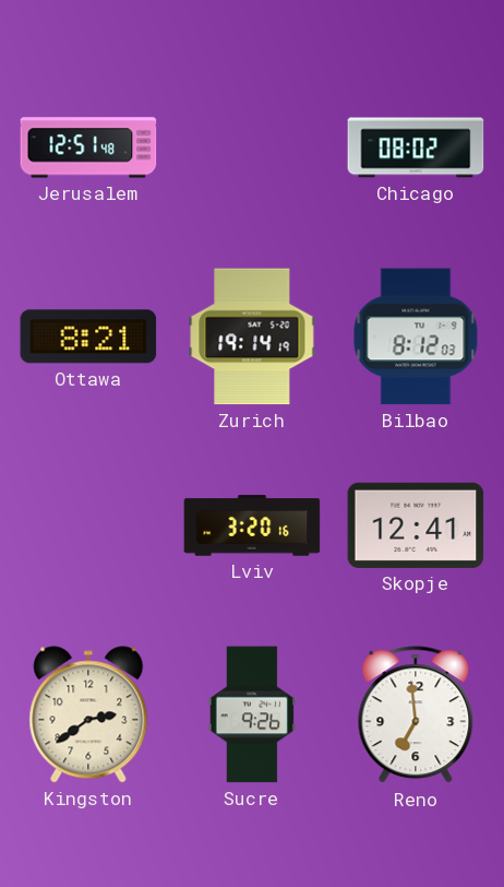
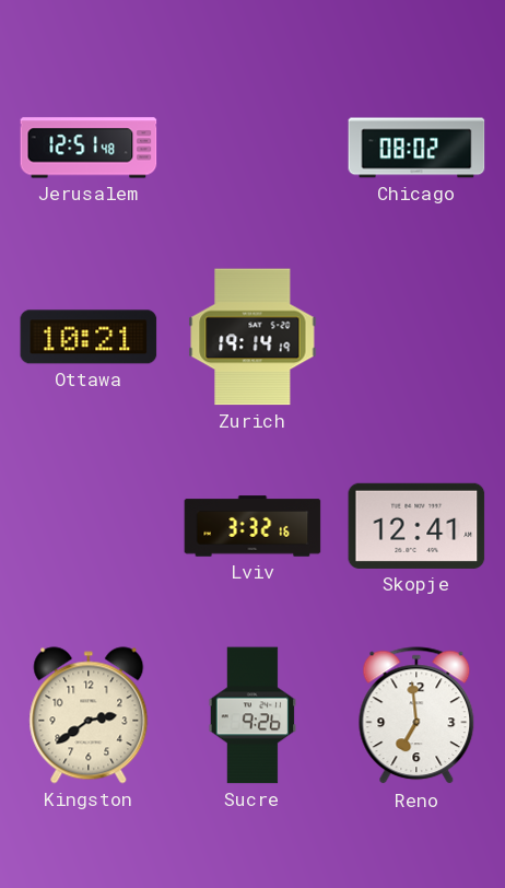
Ottawa: 8:21 -> 10:21 (89, 337)
Bilbao: 8:12 -> none (416, 336)
Lviv: 3:20 -> 3:32 (252, 526)
